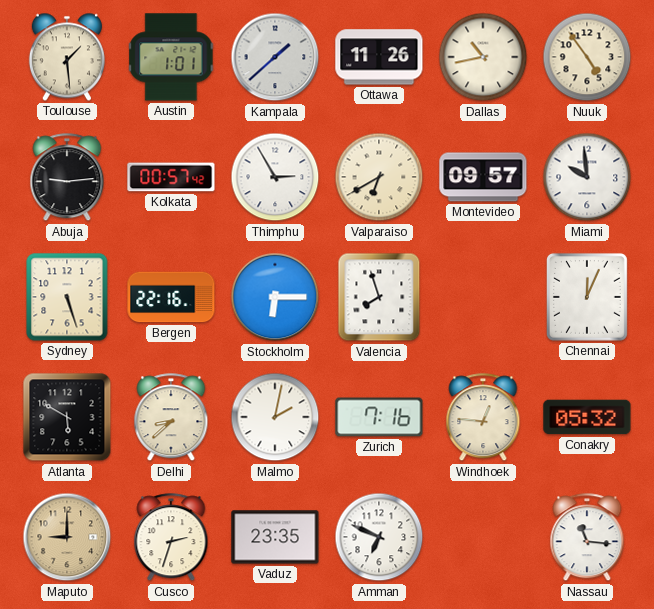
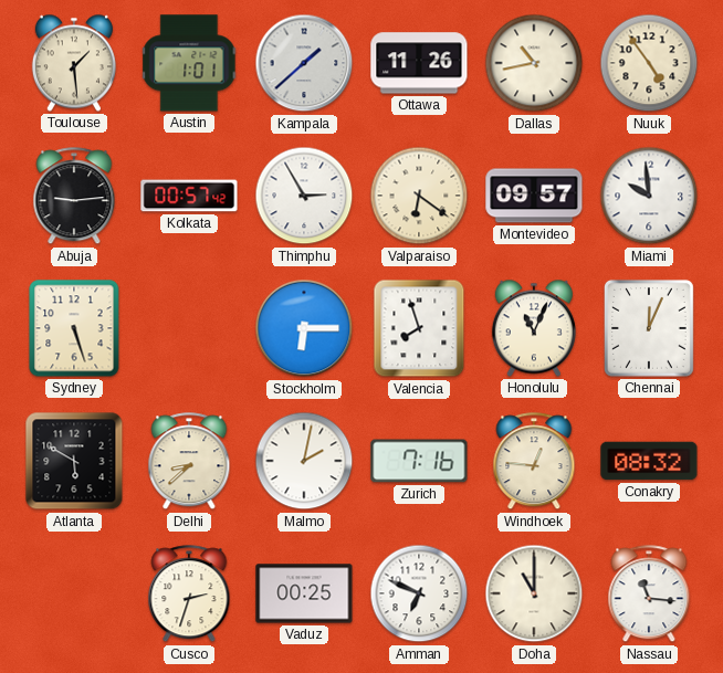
Valparaiso: 6:40 -> 6:21 (419, 196)
Bergen: 22:16 -> none (171, 297)
Honolulu: none -> 11:04 (534, 328)
Conakry: 05:32 -> 08:32 (649, 461)
Maputo: 9:00 -> none (67, 537)
Vaduz: 23:35 -> 00:25 (304, 593)
Doha: none -> 11:00 (534, 593)
